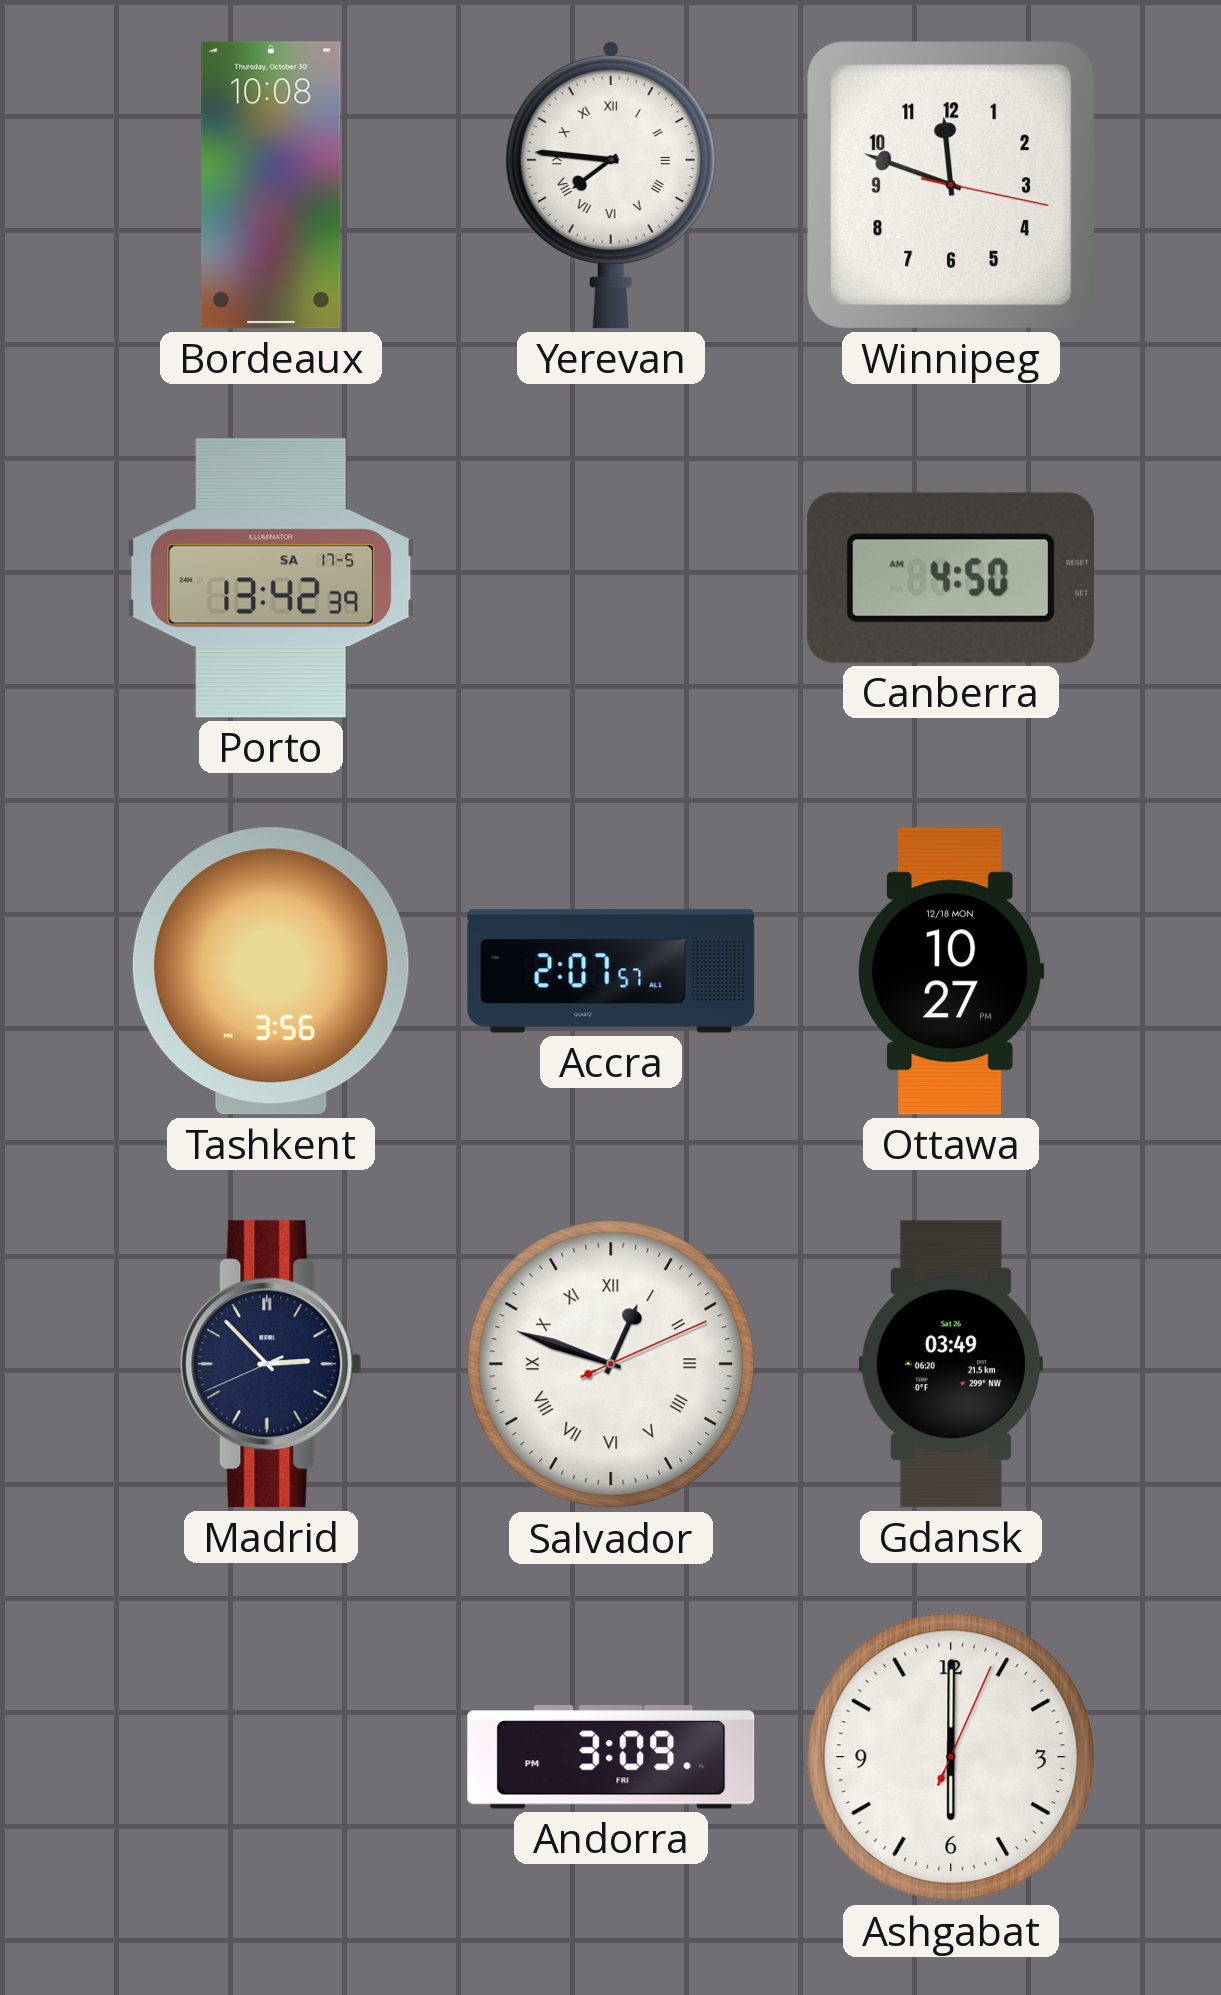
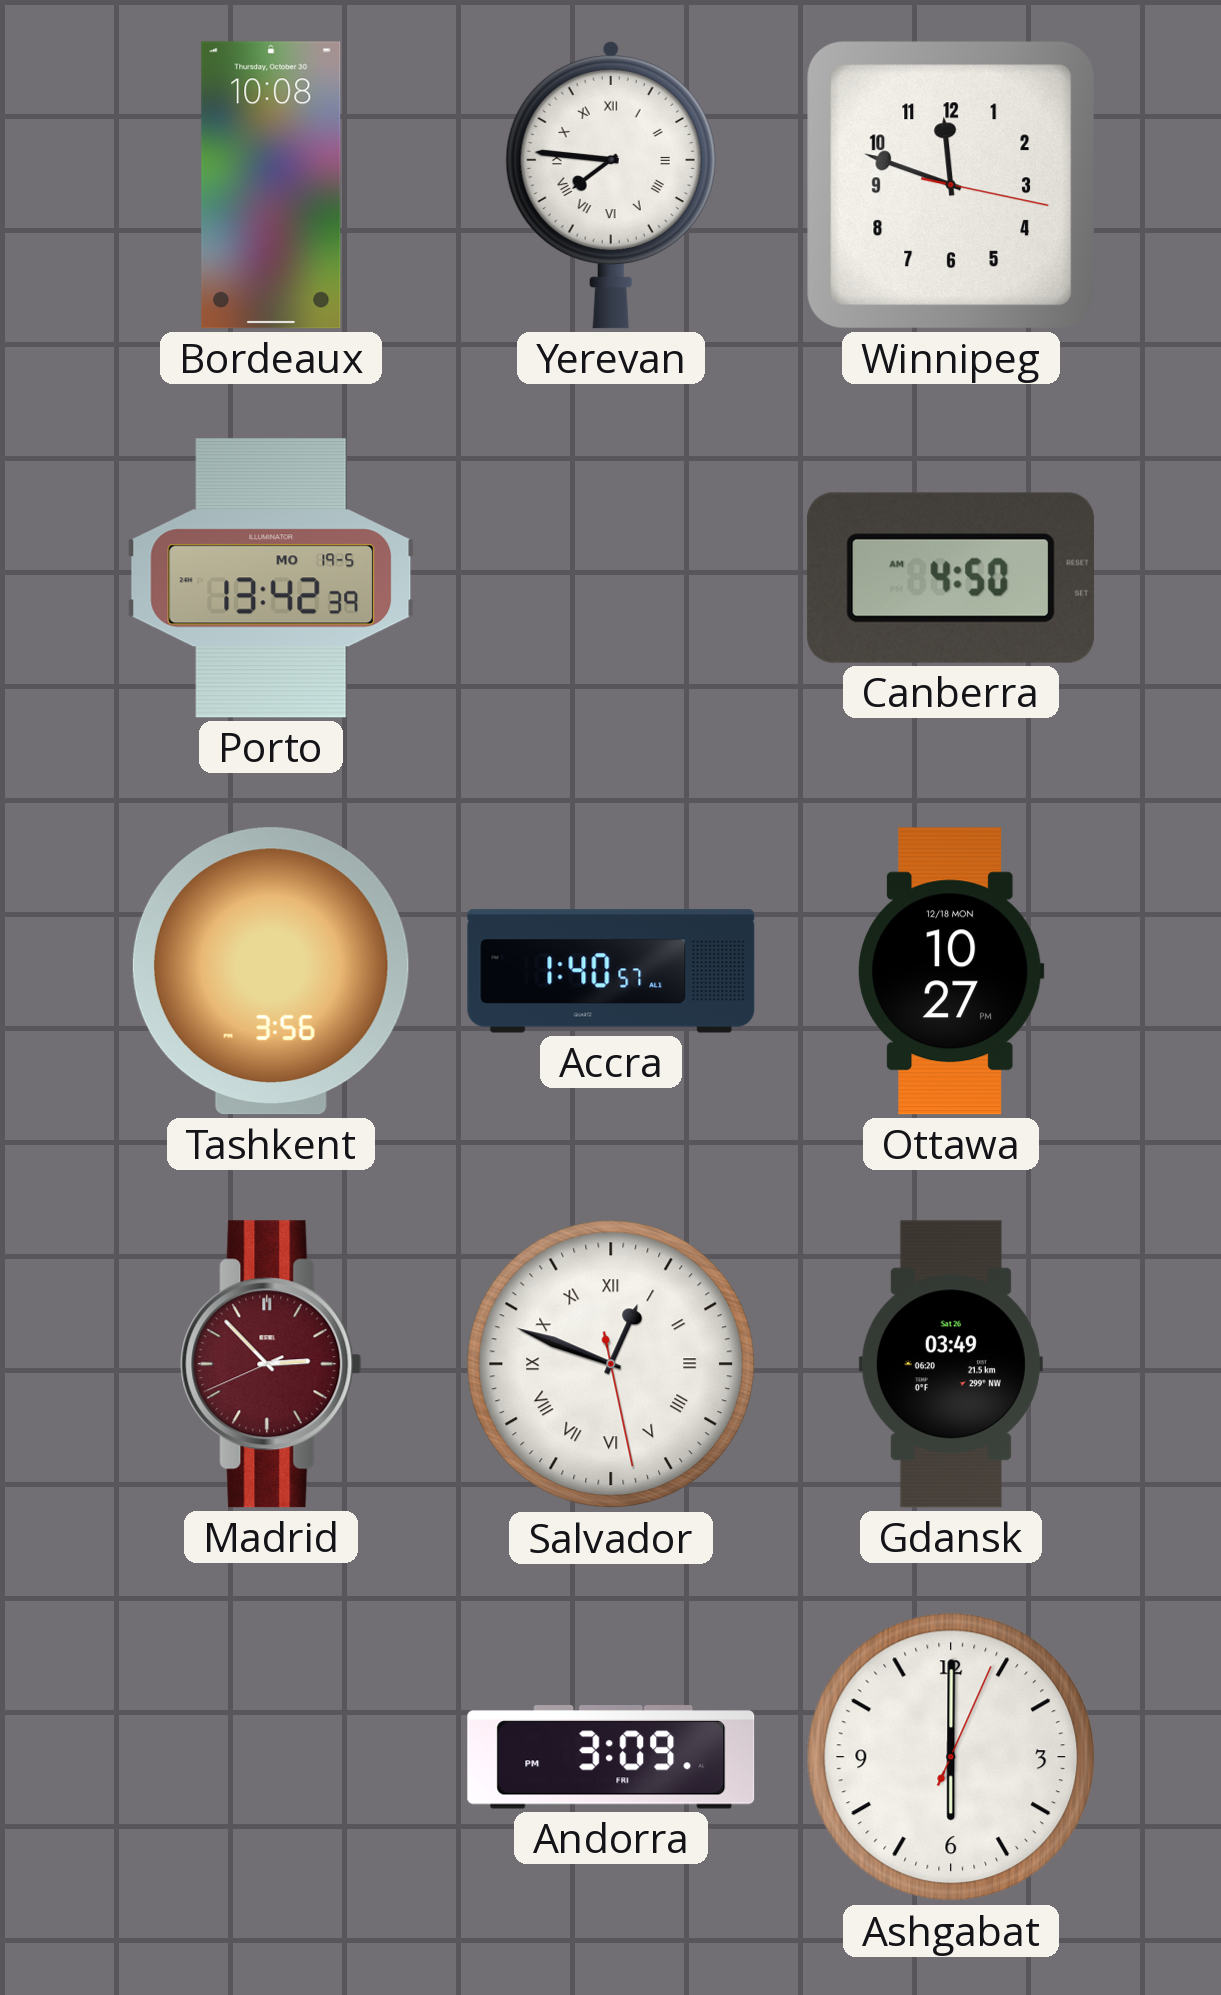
Porto date: SA 17-5 -> MO 19-5 (271, 578)
Accra: 2:07 -> 1:40 (611, 971)
Madrid dial: navy -> burgundy (271, 1364)
Salvador: 12:48:11 -> 12:48:28 (611, 1364)
